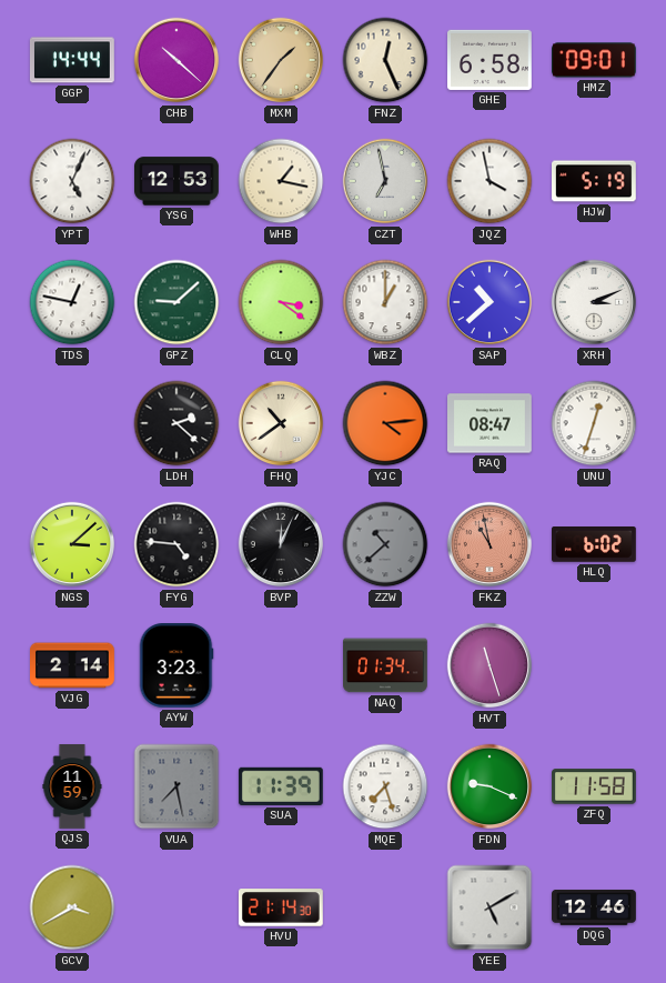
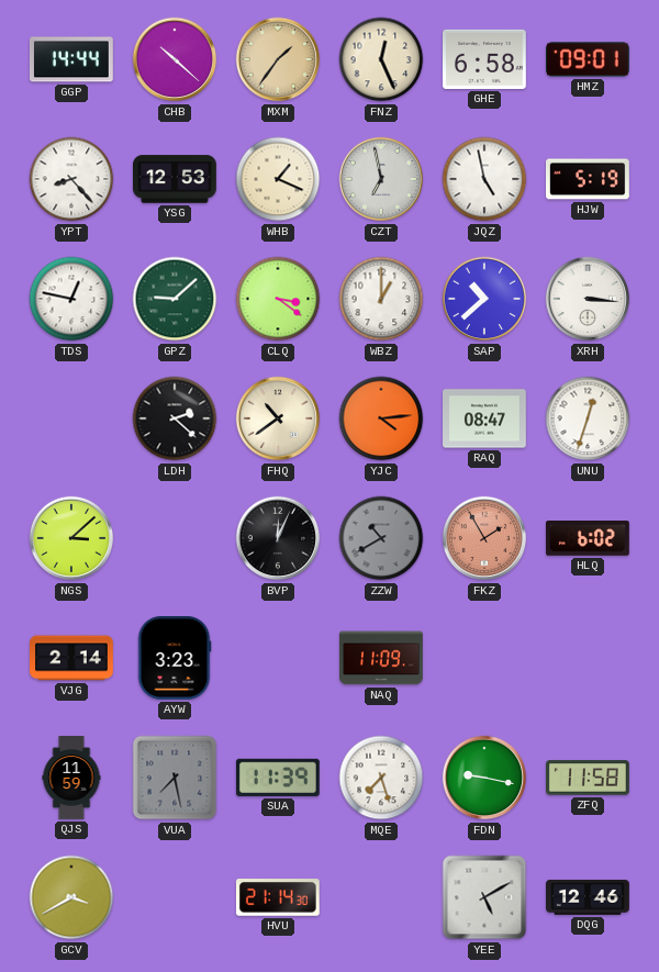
YPT: 5:04 -> 8:23 (71, 179)
WHB: 1:17 -> 1:19 (278, 179)
JQZ: 3:58 -> 4:58 (484, 179)
XRH: 3:11 -> 3:16 (588, 299)
FYG: 4:46 -> none (176, 544)
ZZW: 10:38 -> 10:40 (381, 538)
FKZ: 10:58 -> 1:55 (484, 538)
NAQ: 01:34 -> 11:09 (382, 658)
HVT: 11:27 -> none (490, 665)
FDN: 9:19 -> 9:17 (484, 778)
